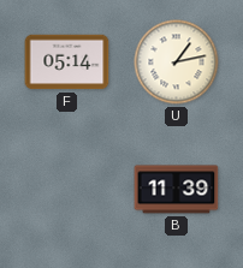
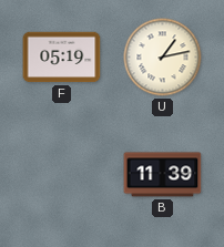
F: 05:14 -> 05:19 (62, 58)
